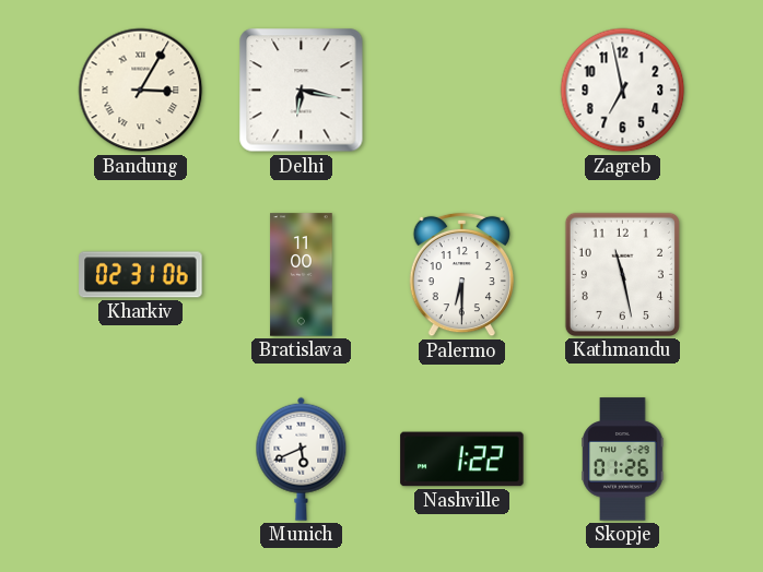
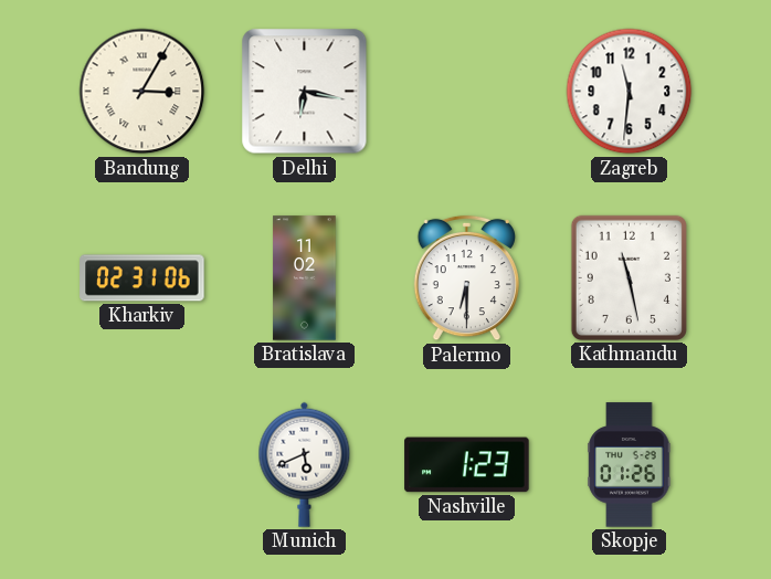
Zagreb: 6:58 -> 11:31 (630, 92)
Bratislava: 11:00 -> 11:02 (305, 278)
Nashville: 1:22 -> 1:23 (467, 465)
